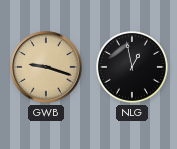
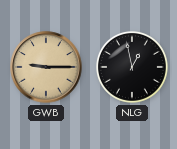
GWB: 9:18 -> 9:15 (46, 67)
